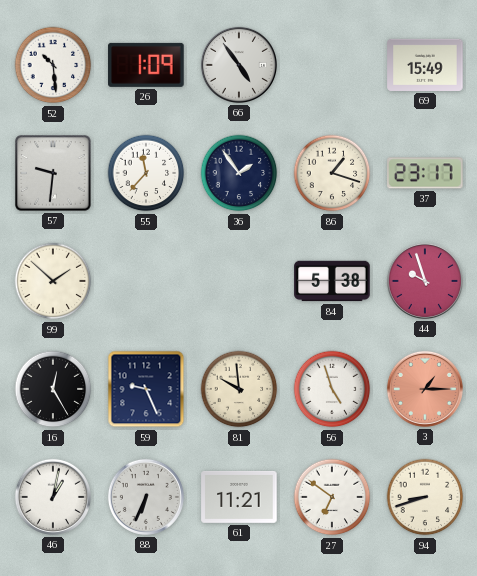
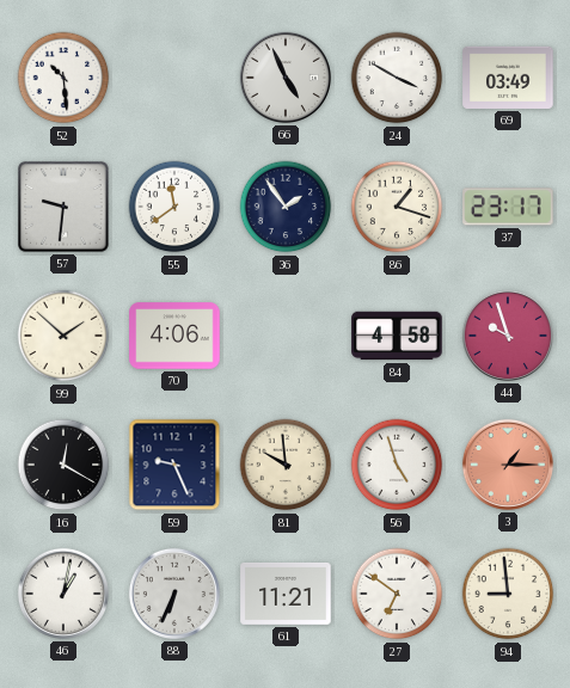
26: 1:09 -> none (146, 65)
66: 4:54 -> 4:56 (286, 78)
24: none -> 3:50 (397, 78)
69: 15:49 -> 03:49 (508, 78)
55: 11:37 -> 11:39 (174, 207)
70: none -> 4:06 (174, 336)
84: 5:38 -> 4:58 (397, 336)
16: 12:25 -> 12:20 (63, 465)
94: 8:42 -> 8:59 (508, 594)
